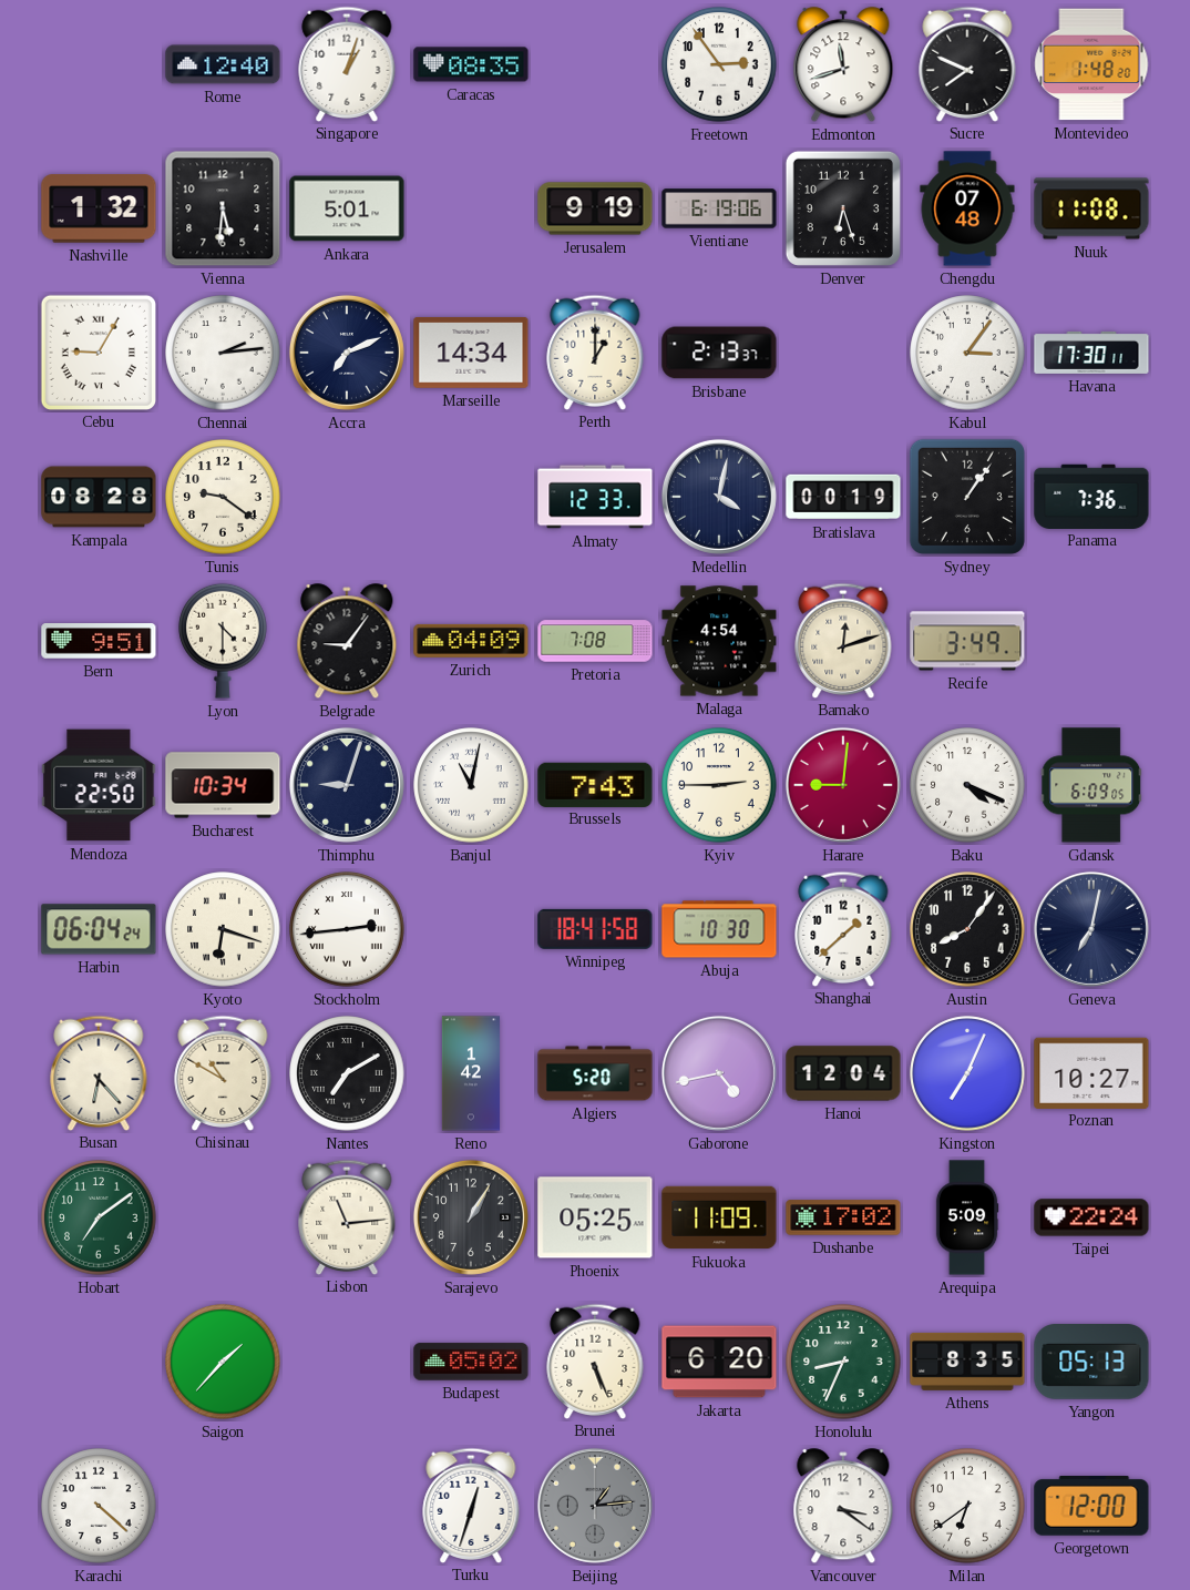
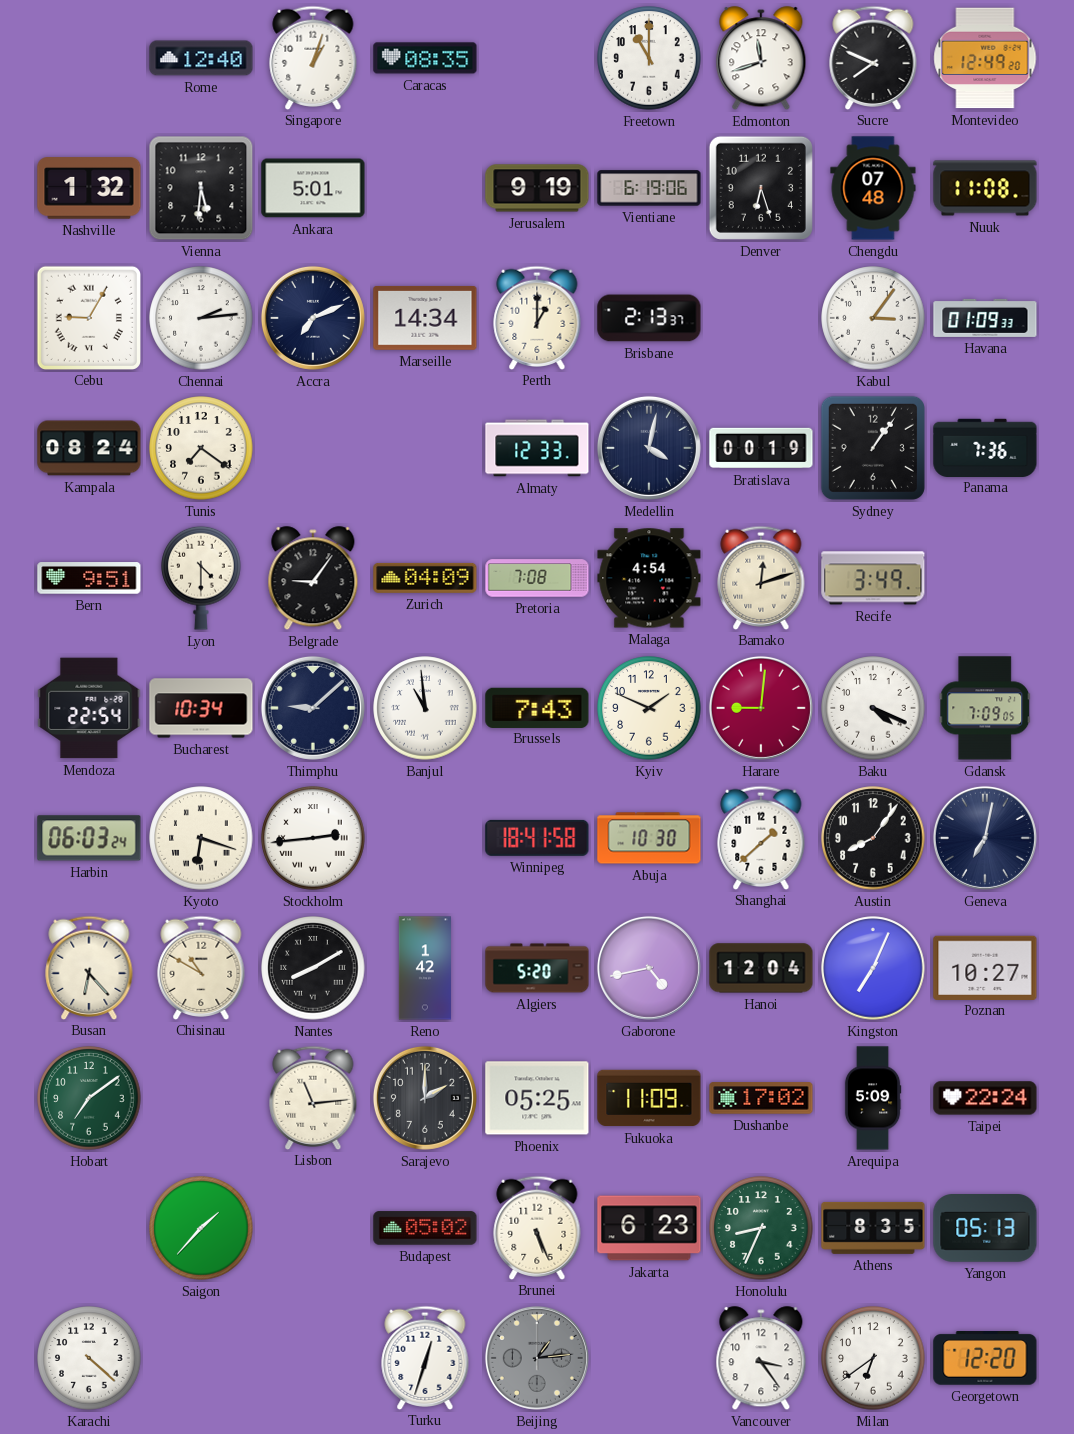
Freetown: 2:54 -> 11:00 (649, 58)
Montevideo: 1:48 -> 12:49 (985, 58)
Havana: 17:30 -> 01:09 (985, 318)
Kampala: 08:28 -> 08:24 (89, 448)
Tunis: 9:21 -> 7:21 (201, 448)
Mendoza: 22:50 -> 22:54 (89, 708)
Thimphu: 9:03 -> 9:08 (313, 708)
Banjul: 11:02 -> 10:59 (425, 708)
Kyiv: 2:45 -> 1:49 (649, 708)
Gdansk: 6:09 -> 7:09 (985, 708)
Harbin: 06:04 -> 06:03 (89, 838)
Nantes: 7:10 -> 8:10 (313, 968)
Sarajevo: 1:05 -> 2:00 (425, 1098)
Jakarta: 6:20 -> 6:23 (649, 1228)
Vancouver: 3:21 -> 3:24 (761, 1359)
Georgetown: 12:00 -> 12:20 (985, 1359)
